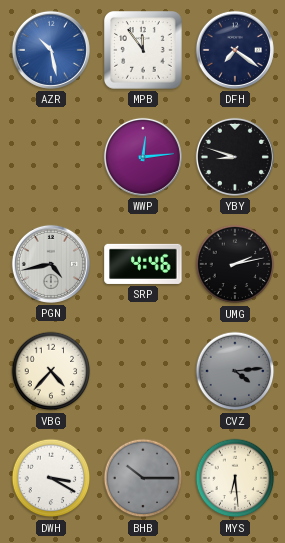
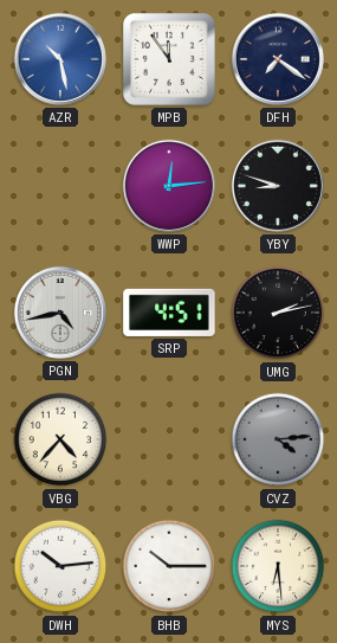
SRP: 4:46 -> 4:51 (169, 313)
DWH: 3:20 -> 10:14 (60, 566)
BHB dial: grey -> white (169, 566)
